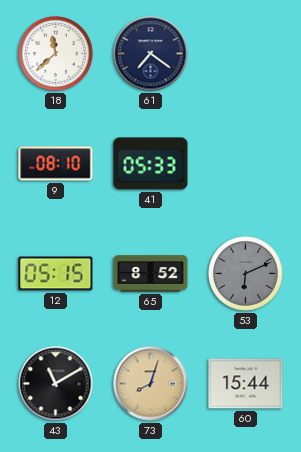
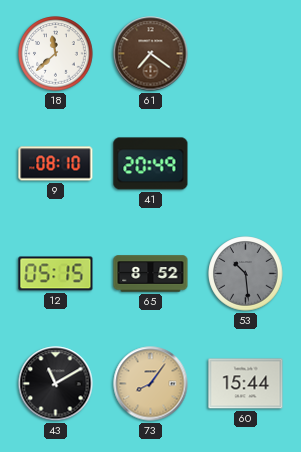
61 dial: navy -> brown (151, 54)
41: 05:33 -> 20:49 (151, 164)
53: 6:11 -> 10:29 (246, 274)
73: 8:03 -> 8:06 (151, 384)
